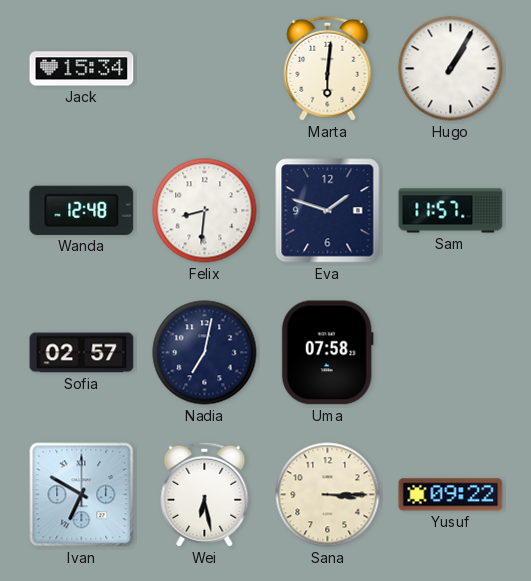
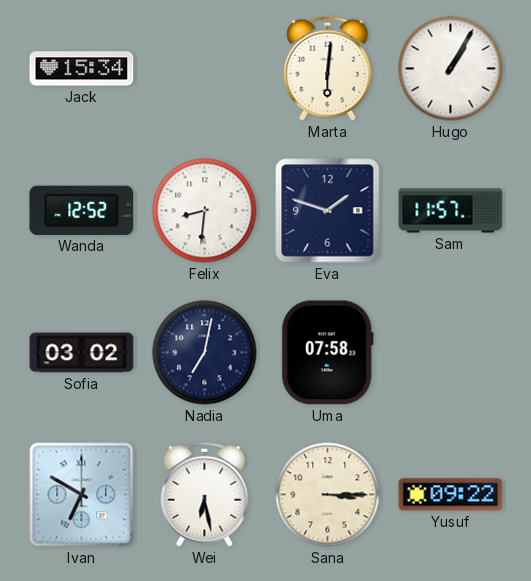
Wanda: 12:48 -> 12:52 (82, 210)
Sofia: 02:57 -> 03:02 (82, 353)
